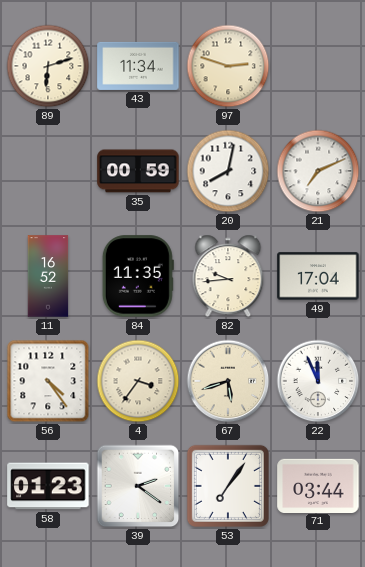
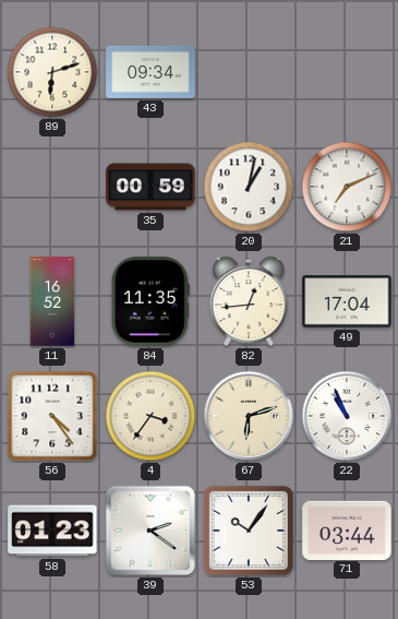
43: 11:34 -> 09:34 (150, 72)
97: 2:48 -> none (228, 66)
20: 8:02 -> 1:02 (249, 187)
82: 9:44 -> 12:44 (249, 301)
67: 5:42 -> 6:12 (249, 416)
22: 11:56 -> 10:56 (347, 416)
53: 7:06 -> 10:06 (249, 531)
